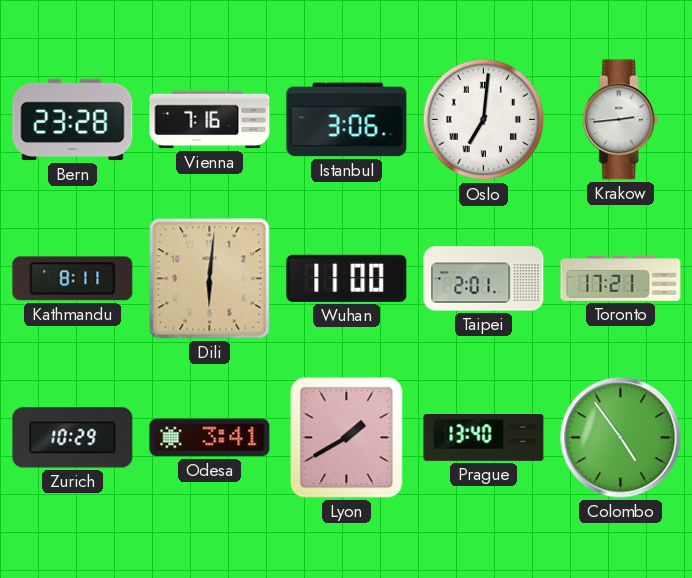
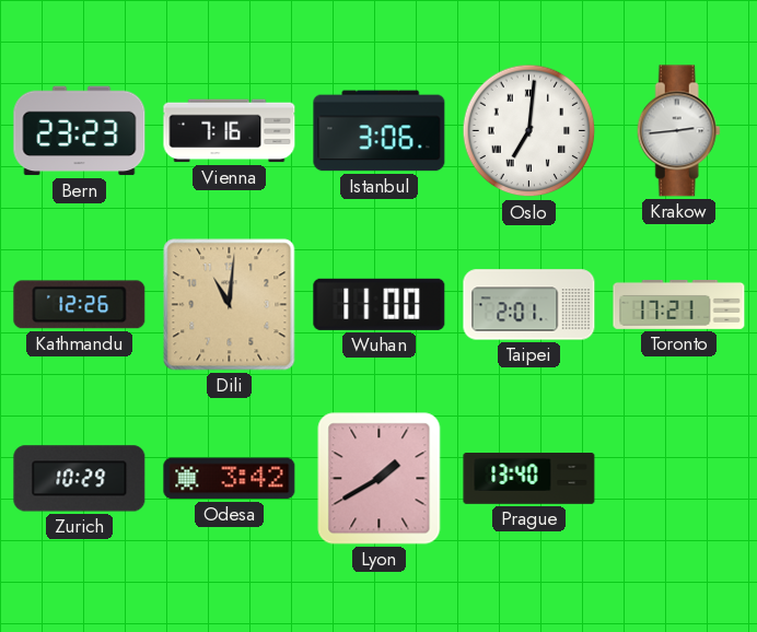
Bern: 23:28 -> 23:23 (80, 131)
Kathmandu: 8:11 -> 12:26 (80, 305)
Dili: 6:01 -> 11:01 (230, 305)
Odesa: 3:41 -> 3:42 (230, 479)
Colombo: 4:54 -> none (621, 438)
